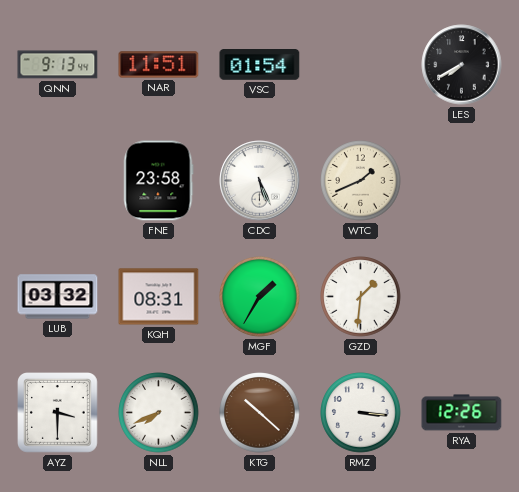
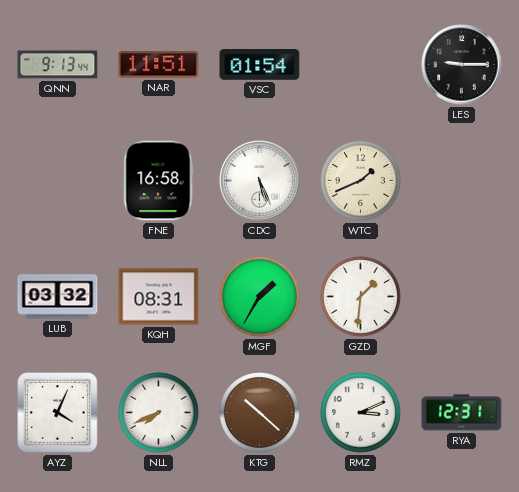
LES: 7:40 -> 9:15 (462, 65)
FNE: 23:58 -> 16:58 (159, 181)
AYZ: 3:30 -> 4:04 (58, 413)
RMZ: 3:16 -> 3:11 (361, 413)
RYA: 12:26 -> 12:31 (462, 413)
